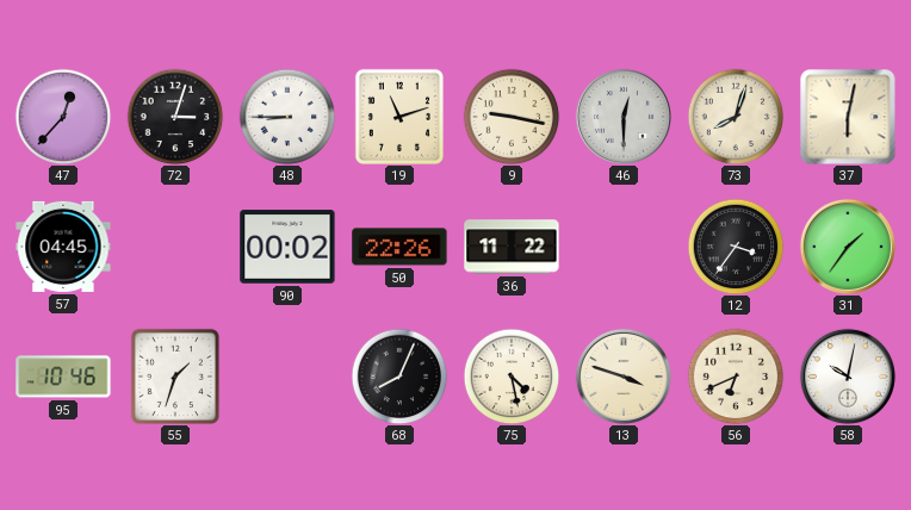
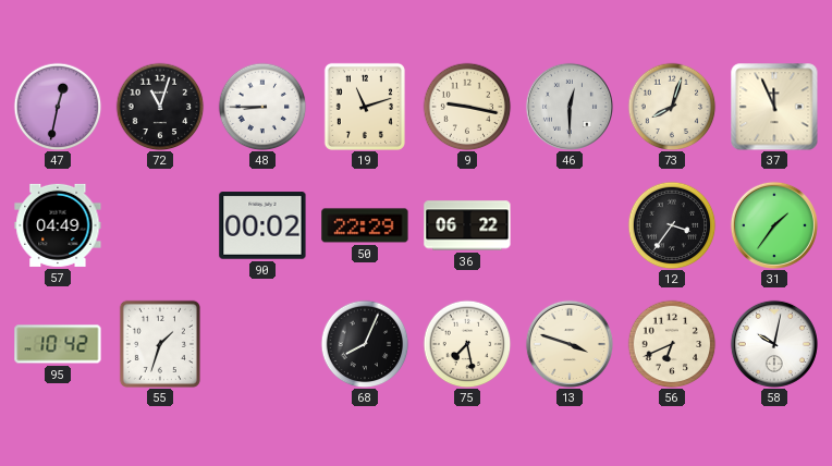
47: 12:37 -> 12:32 (58, 107)
72: 3:03 -> 11:03 (160, 107)
37: 6:02 -> 11:56 (774, 107)
57: 04:45 -> 04:49 (58, 225)
50: 22:26 -> 22:29 (365, 225)
36: 11:22 -> 06:22 (467, 225)
95: 10:46 -> 10:42 (58, 344)
75: 4:28 -> 7:28 (467, 344)
